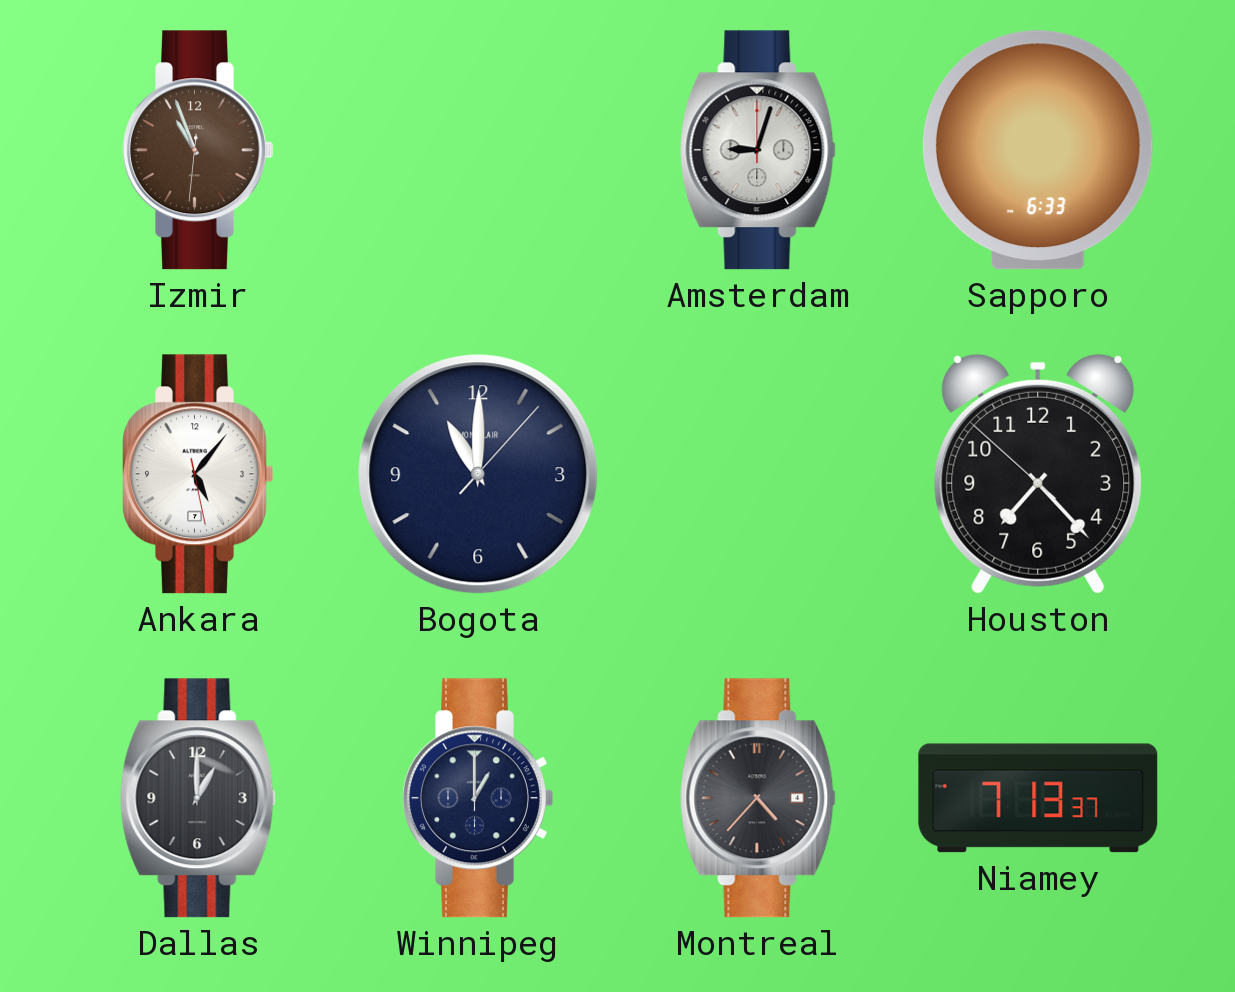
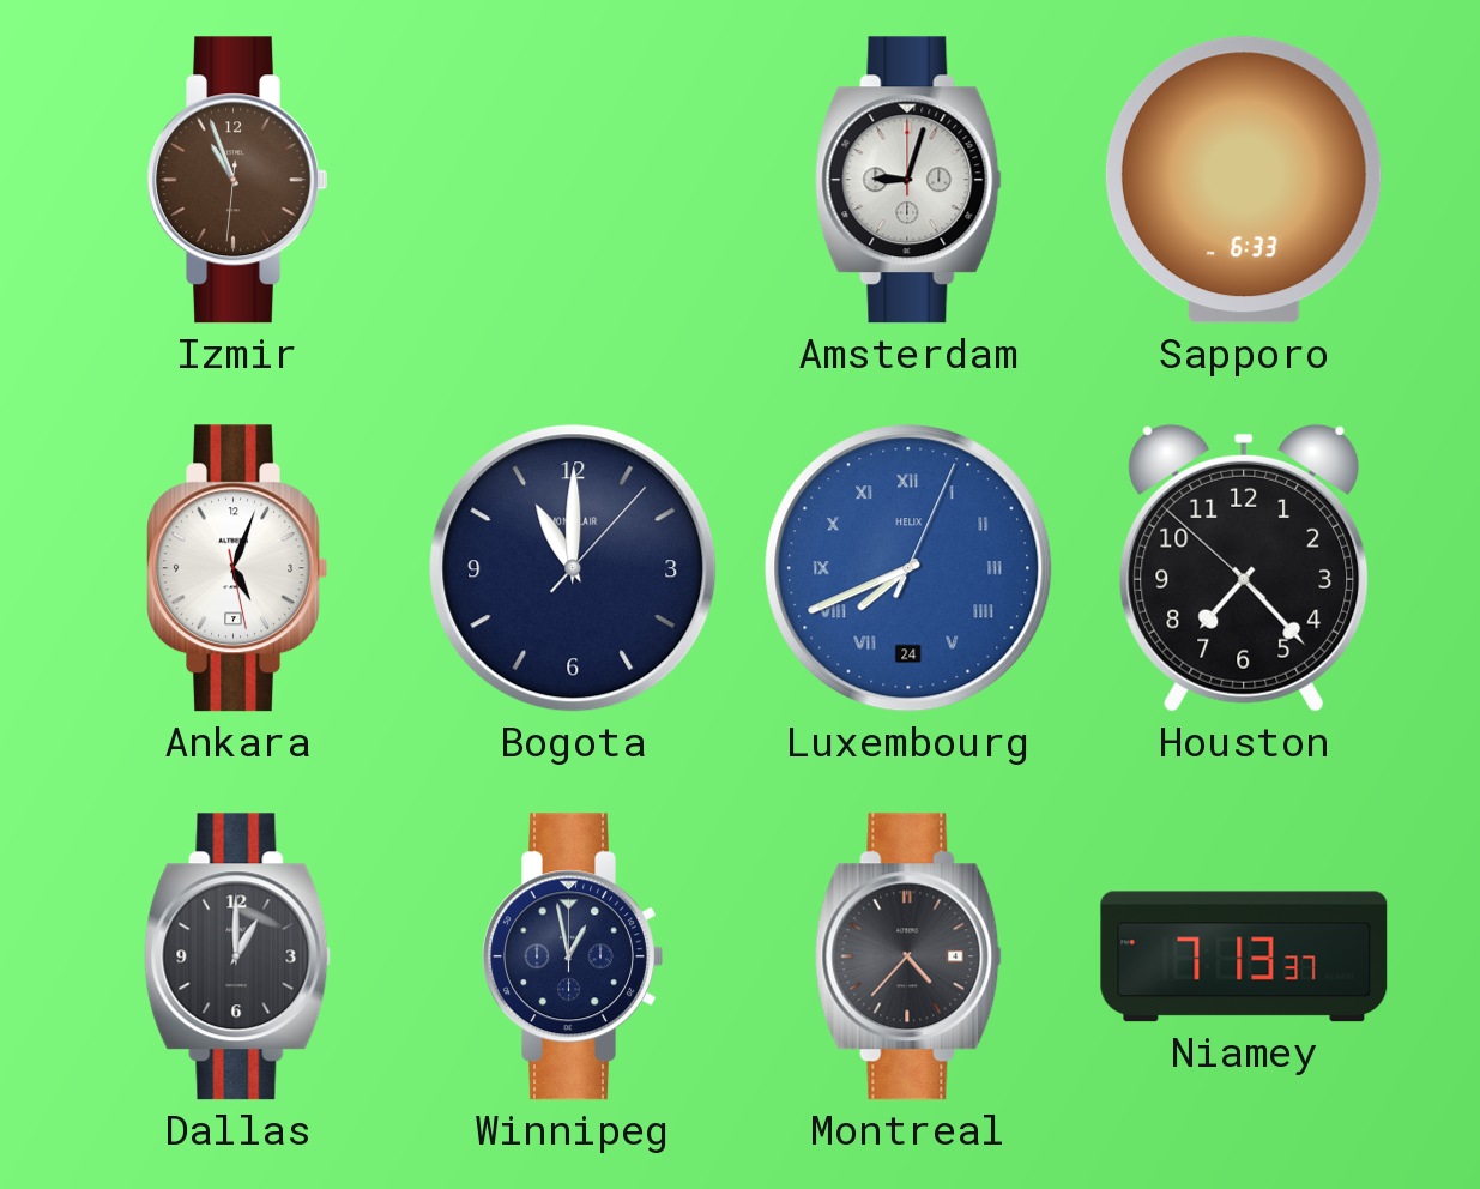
Ankara: 5:06 -> 5:03 (237, 568)
Luxembourg: none -> 7:41 (908, 568)
Winnipeg: 1:00 -> 12:58 (573, 956)
